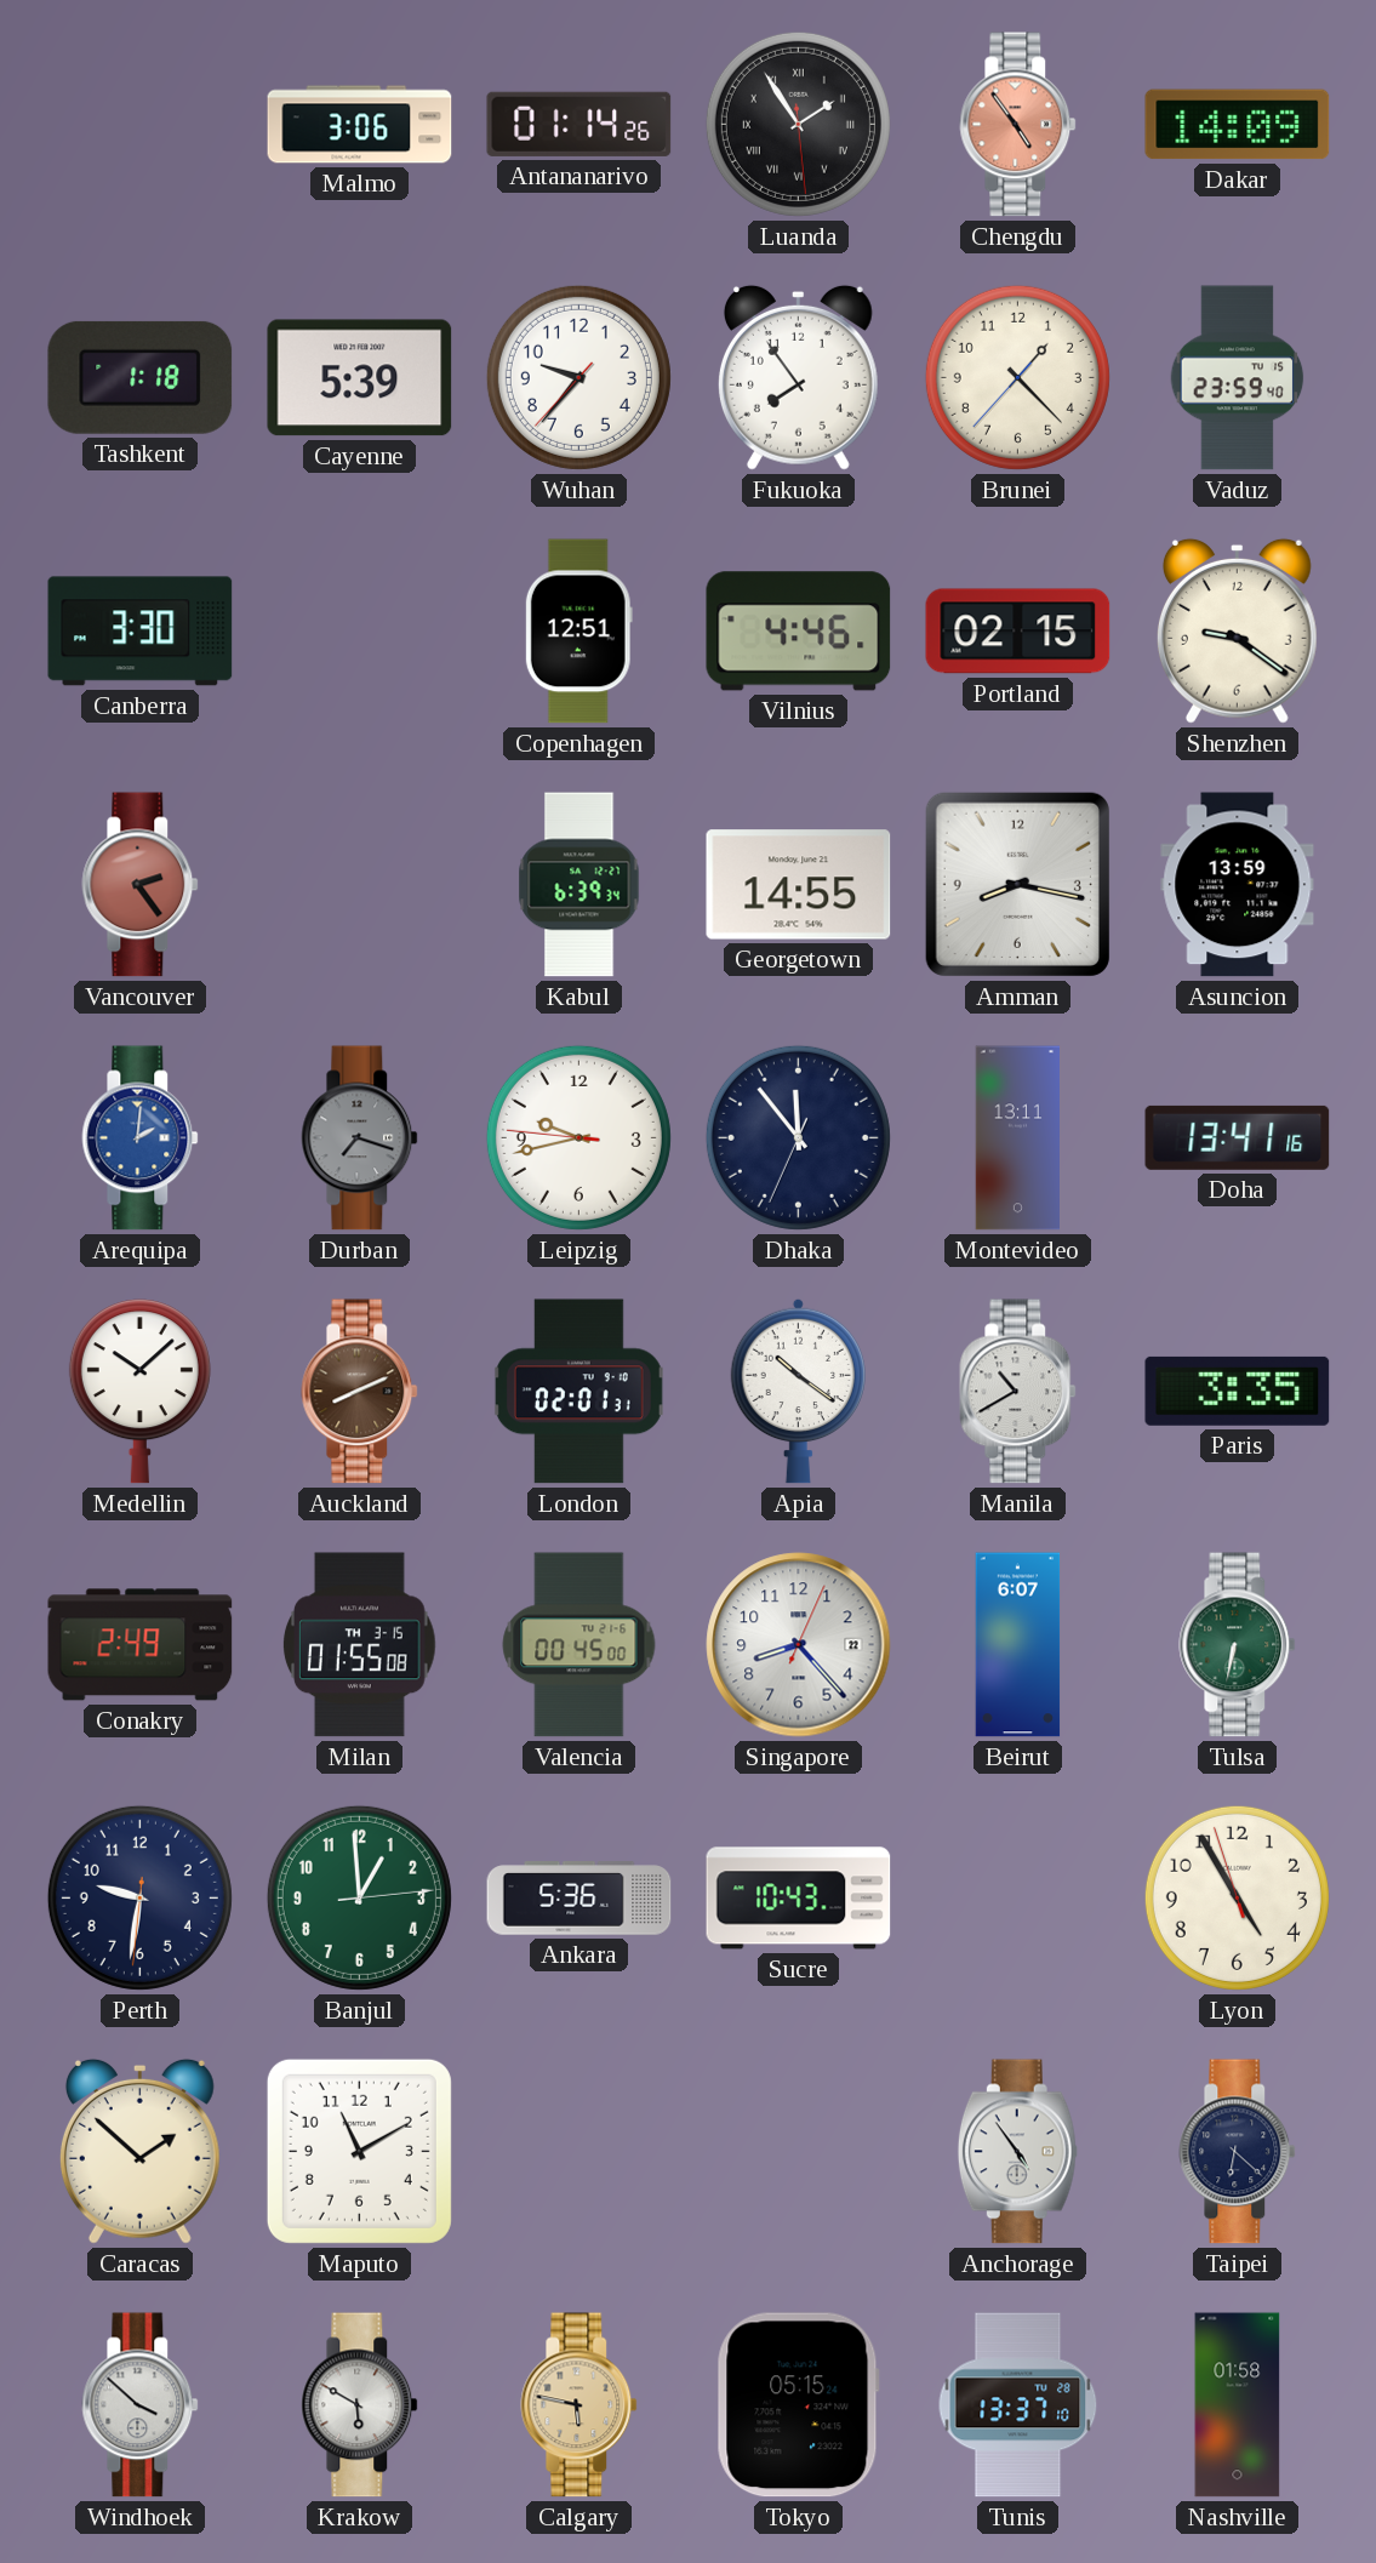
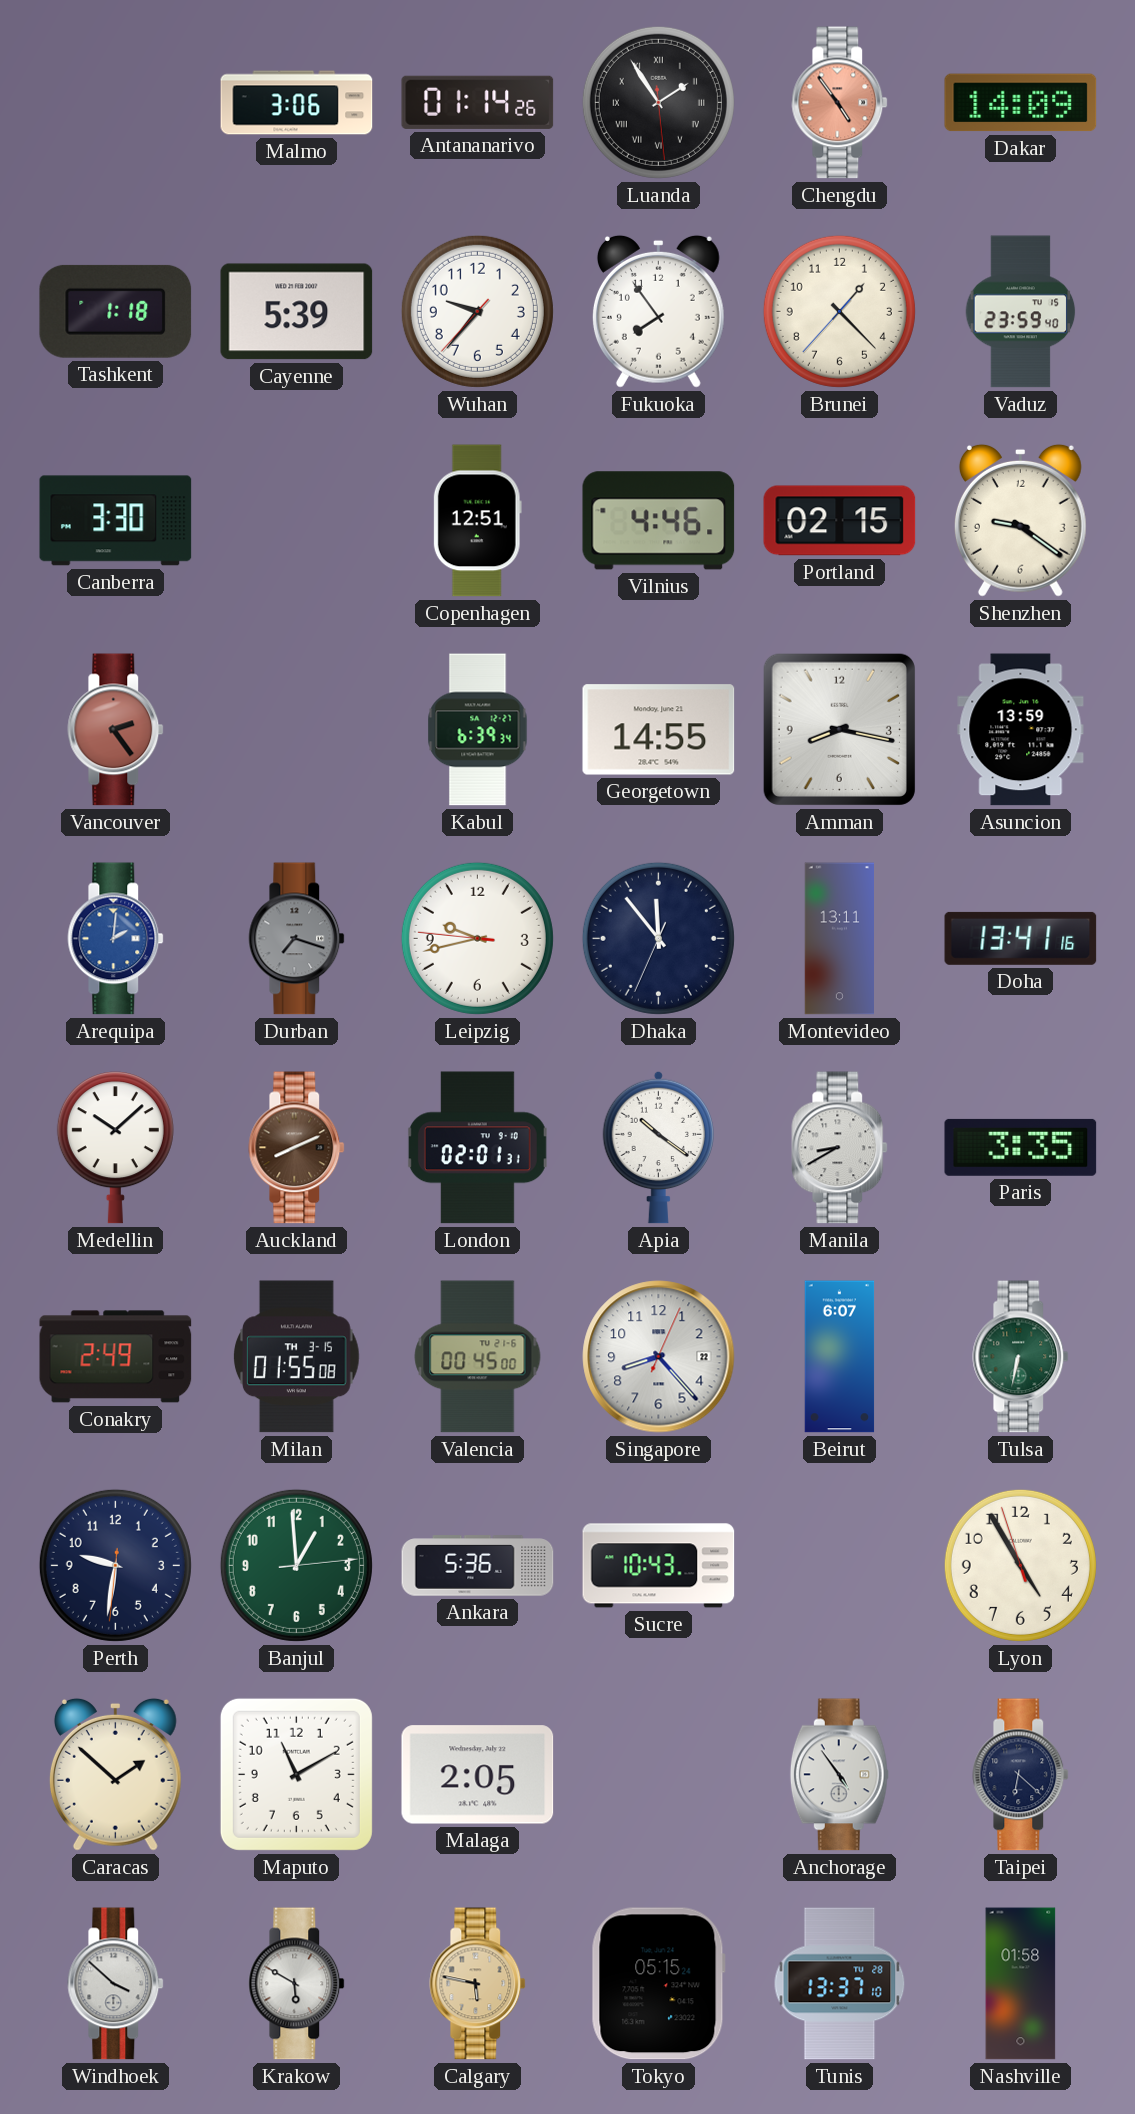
Manila: 10:40 -> 8:40 (840, 1148)
Malaga: none -> 2:05 (478, 1775)
